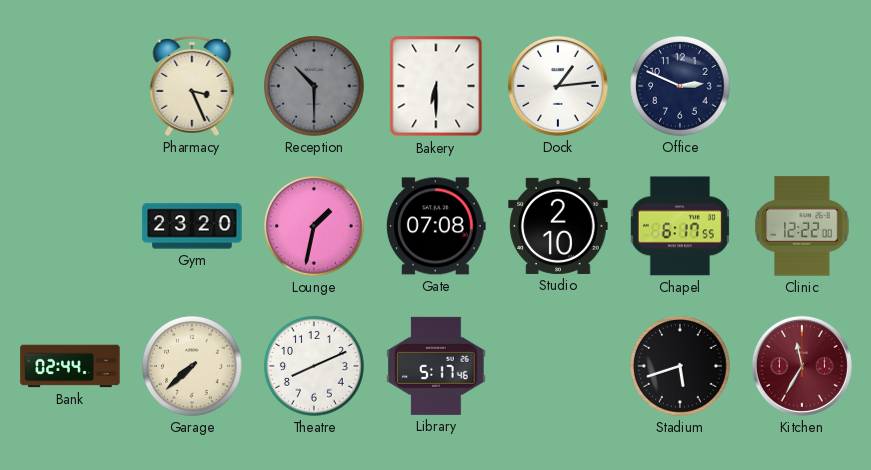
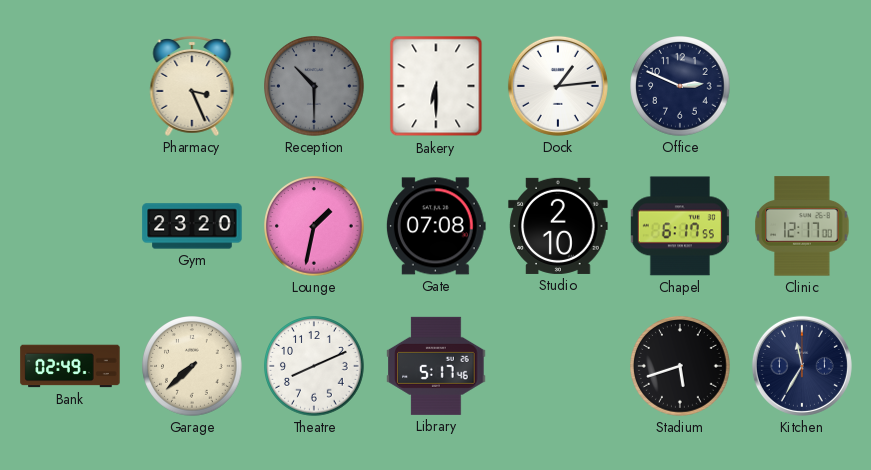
Clinic: 12:22 -> 12:17 (802, 226)
Bank: 02:44 -> 02:49 (70, 366)
Kitchen dial: burgundy -> navy (802, 366)
